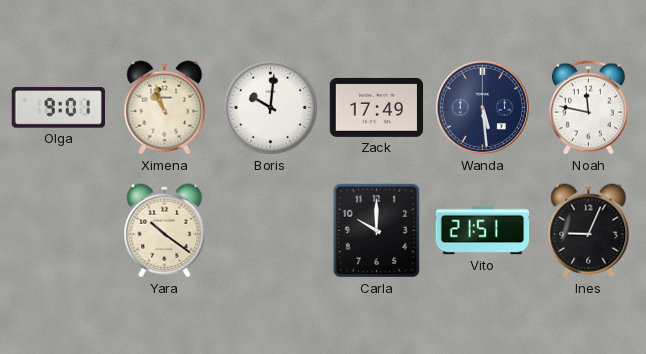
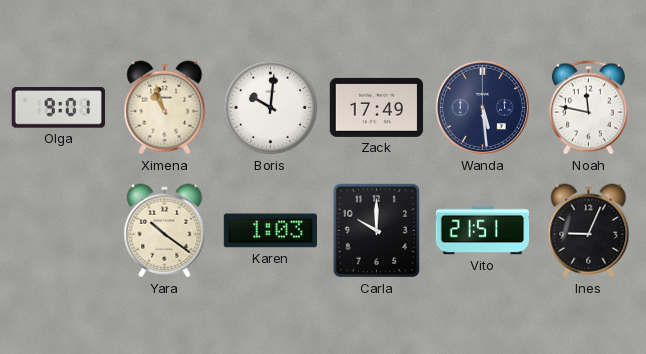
Karen: none -> 1:03 (271, 231)
